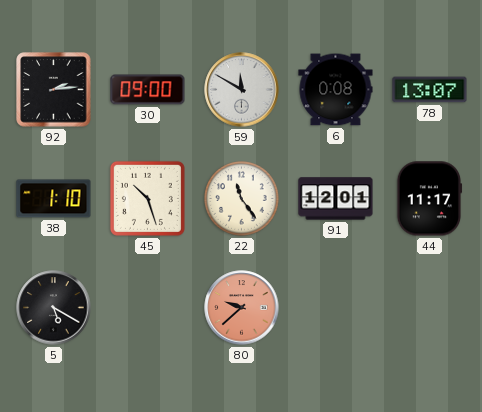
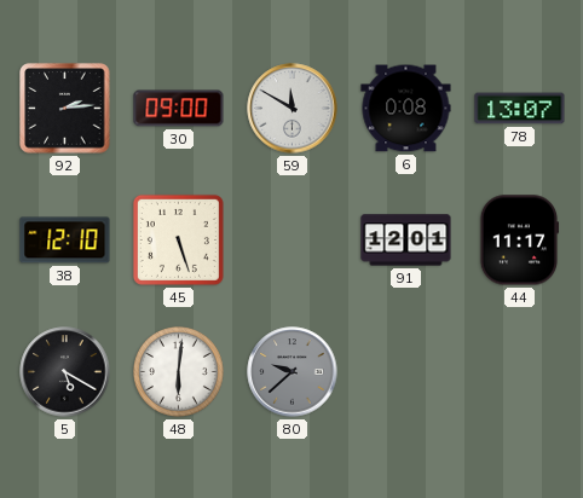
38: 1:10 -> 12:10 (65, 241)
45: 10:27 -> 5:27 (178, 239)
22: 11:24 -> none (242, 199)
48: none -> 6:01 (179, 372)
80 dial: salmon -> grey (293, 372)
